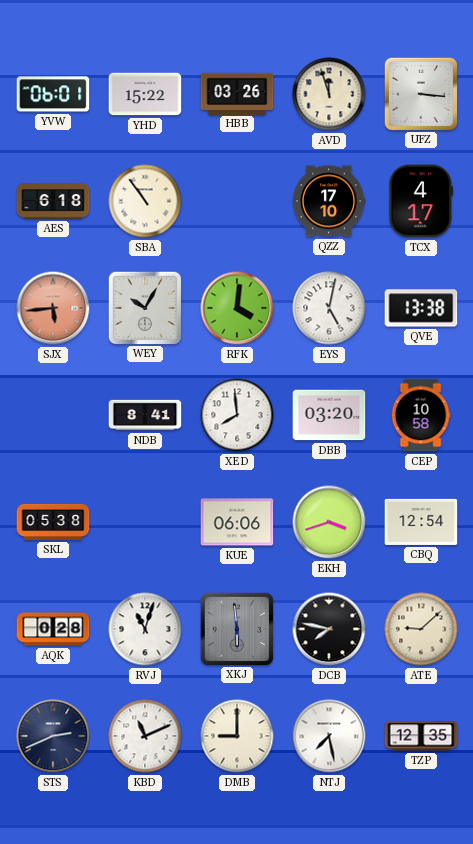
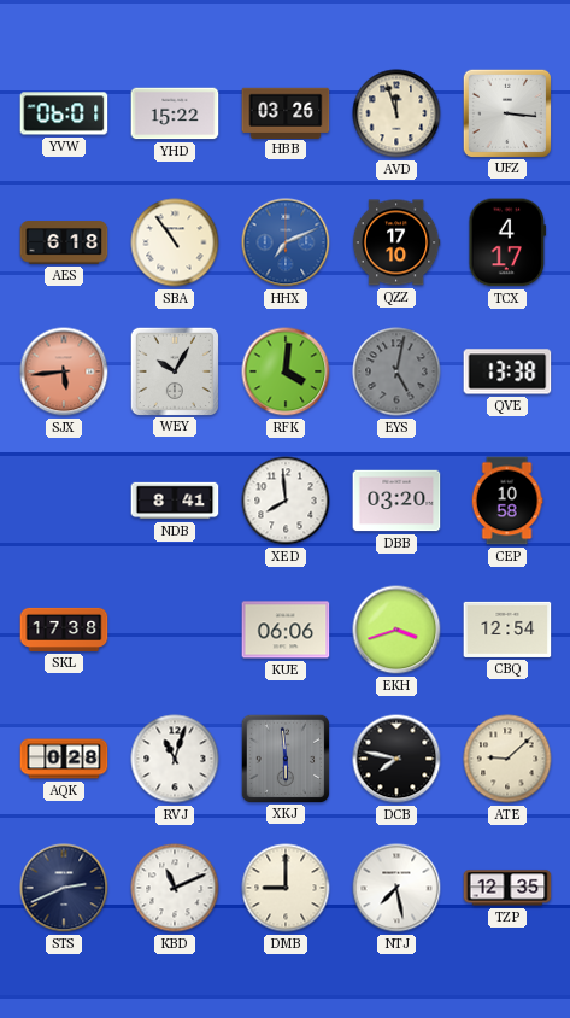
HHX: none -> 7:11 (286, 242)
EYS dial: white -> grey (396, 371)
SKL: 05:38 -> 17:38 (64, 630)
